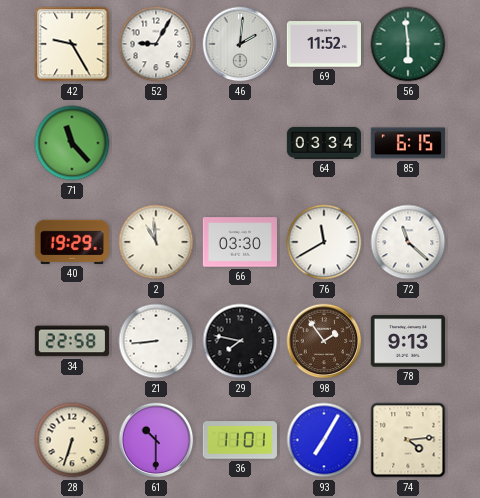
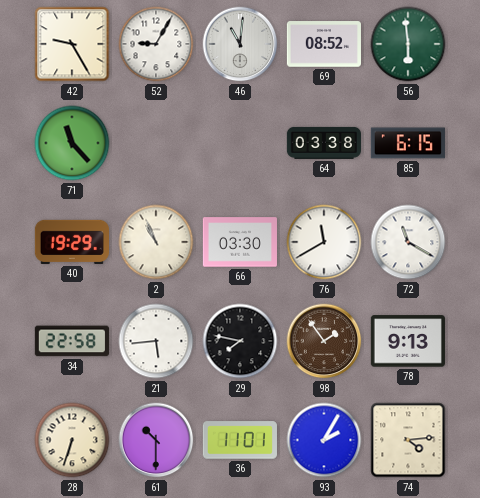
46: 2:01 -> 11:01 (240, 44)
69: 11:52 -> 08:52 (324, 44)
64: 03:34 -> 03:38 (324, 143)
2: 10:59 -> 10:56 (156, 242)
72: 11:22 -> 11:20 (408, 242)
21: 8:44 -> 5:44 (156, 341)
93: 7:05 -> 2:05 (324, 440)
